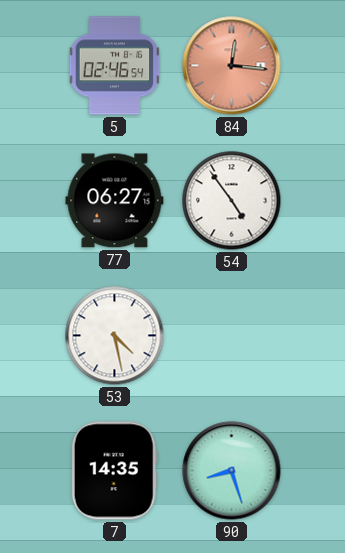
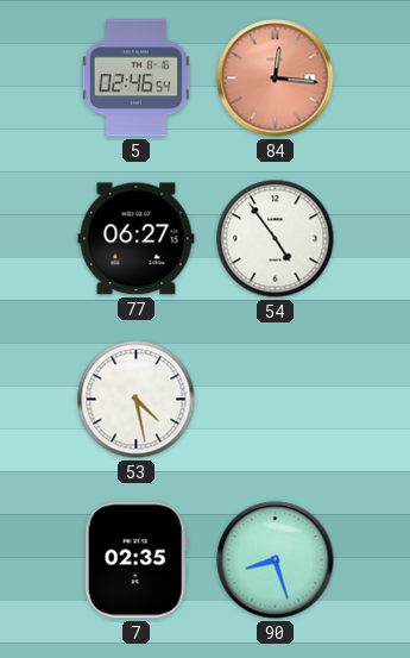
7: 14:35 -> 02:35 (135, 560)
